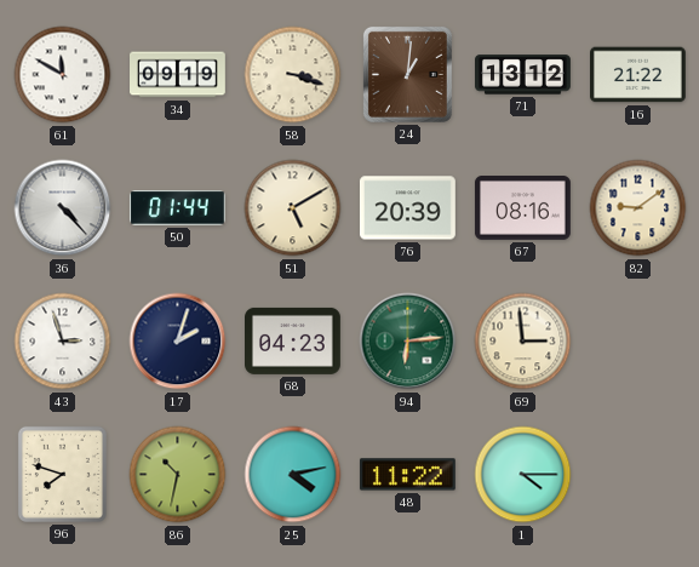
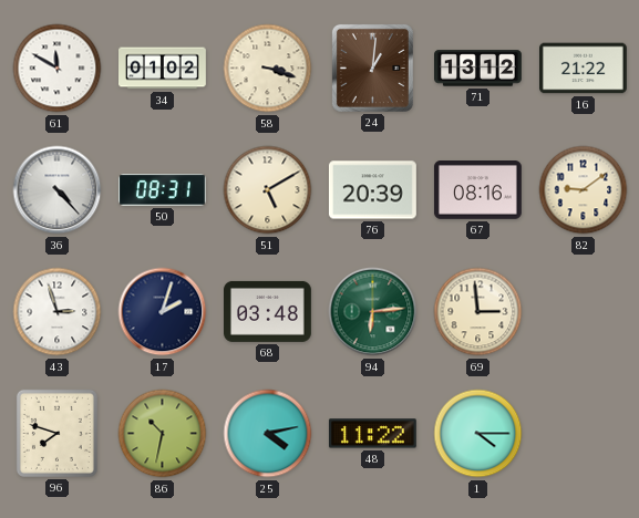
34: 09:19 -> 01:02 (163, 69)
50: 01:44 -> 08:31 (162, 190)
68: 04:23 -> 03:48 (268, 311)
